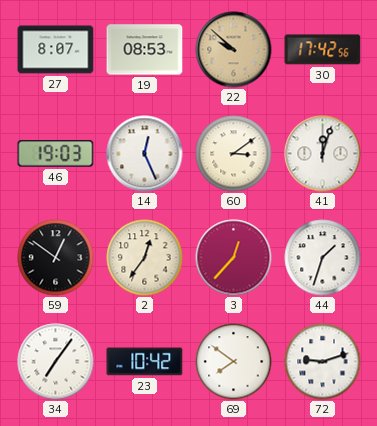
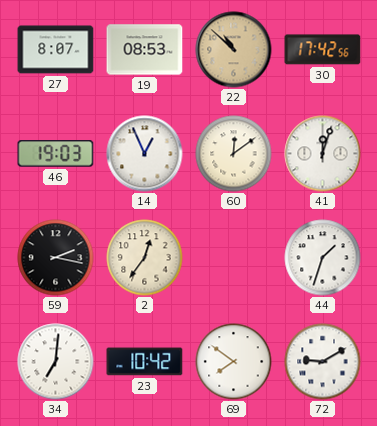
22: 9:52 -> 10:52 (234, 50)
14: 12:26 -> 12:56 (145, 154)
60: 3:09 -> 12:09 (234, 154)
59: 12:51 -> 2:17 (56, 258)
3: 12:37 -> none (234, 258)
34: 7:06 -> 7:01 (56, 362)
72: 9:12 -> 9:10 (323, 362)
